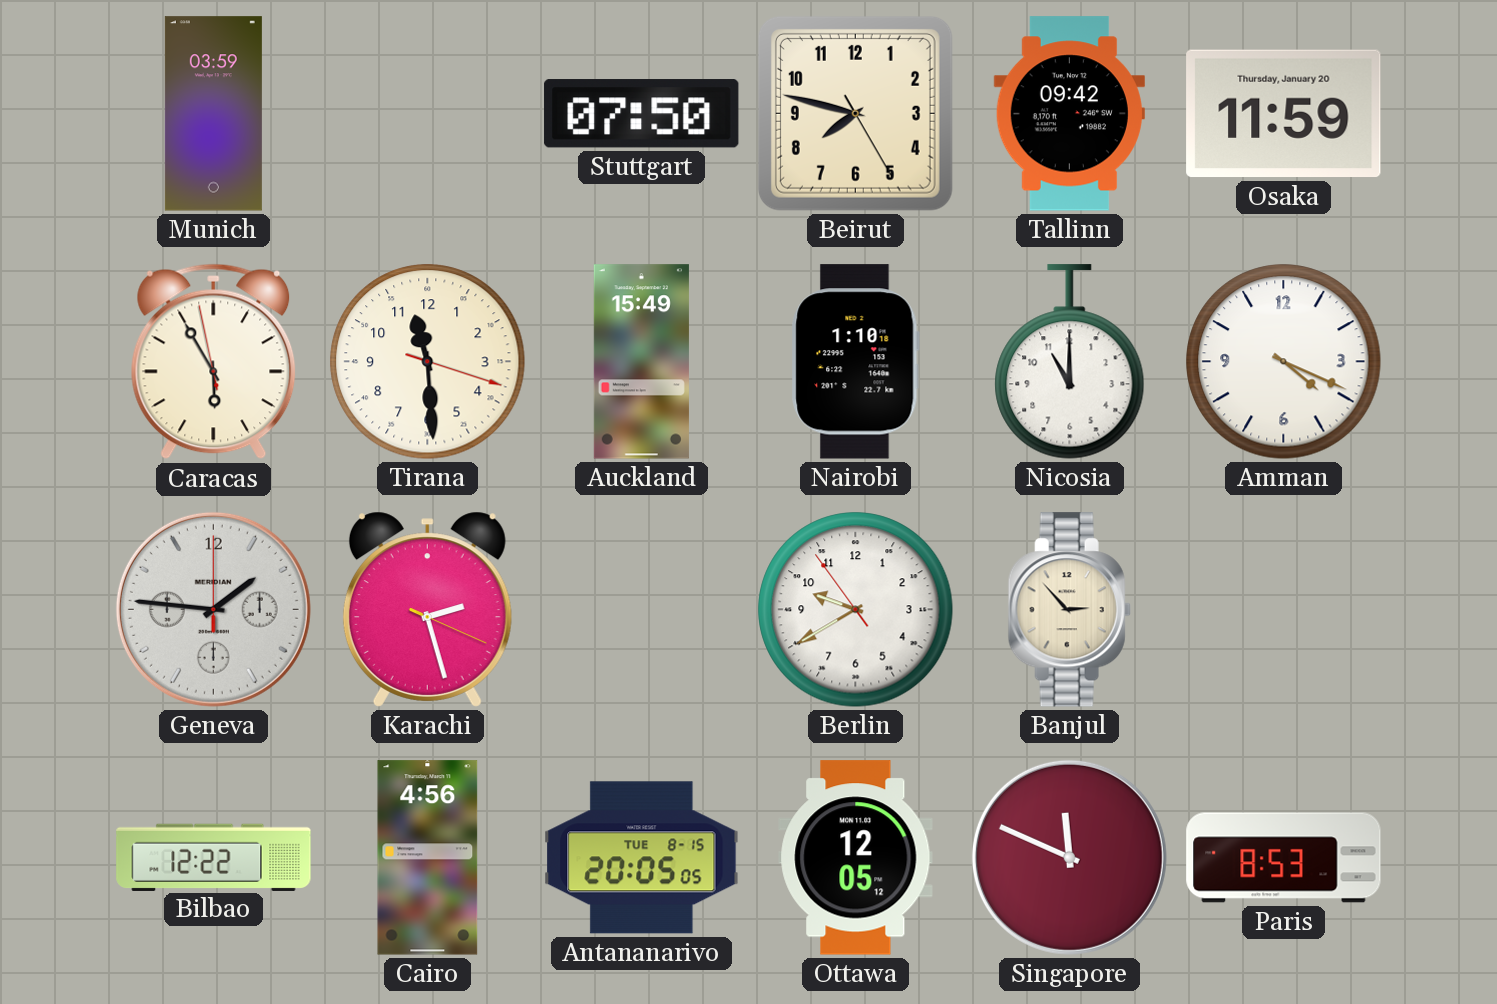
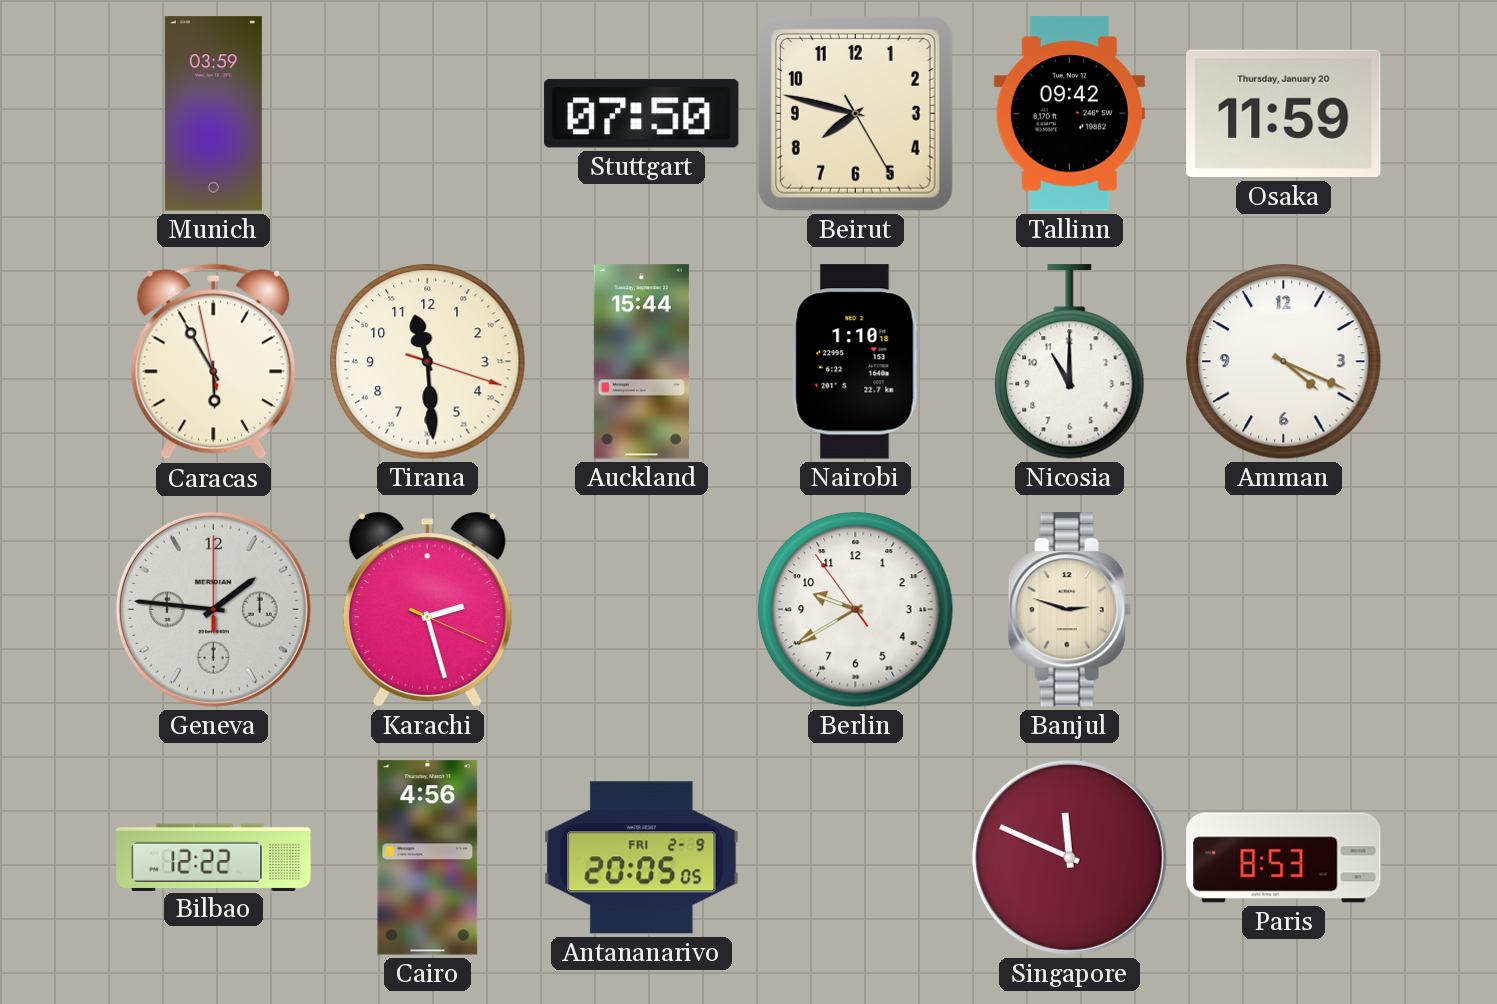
Auckland: 15:49 -> 15:44 (641, 362)
Banjul: 2:53 -> 2:48 (1069, 610)
Antananarivo date: TUE 8-15 -> FRI 2-9 (642, 858)
Ottawa: 12:05 -> none (856, 858)
